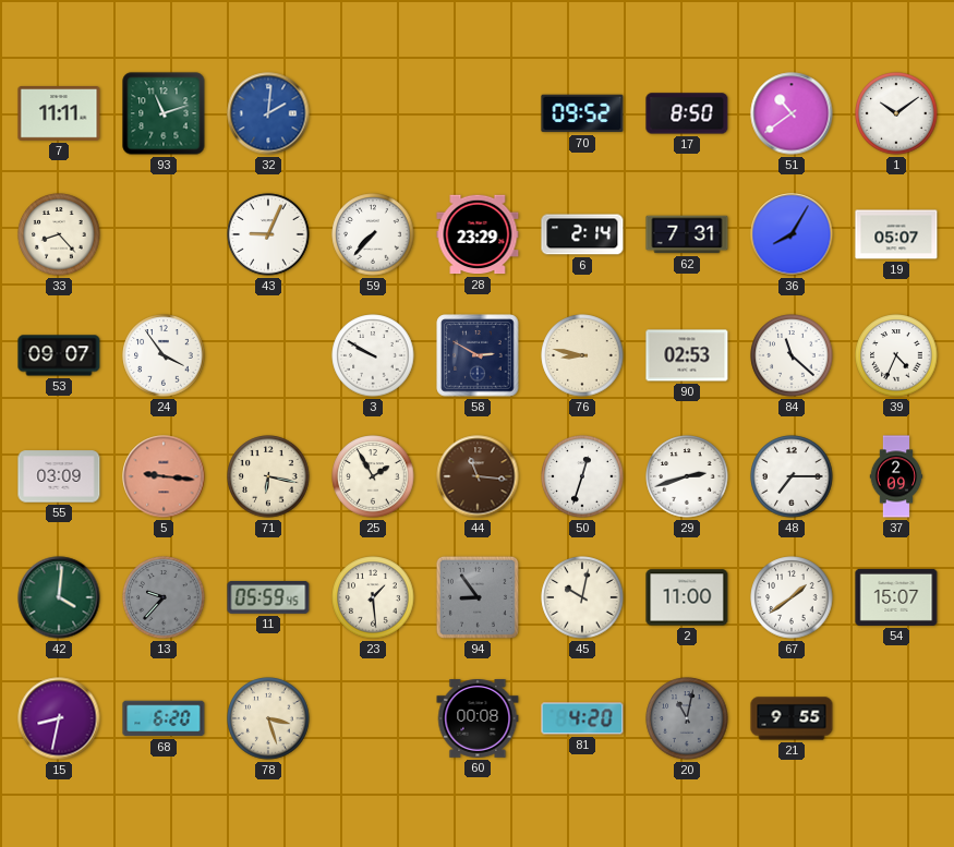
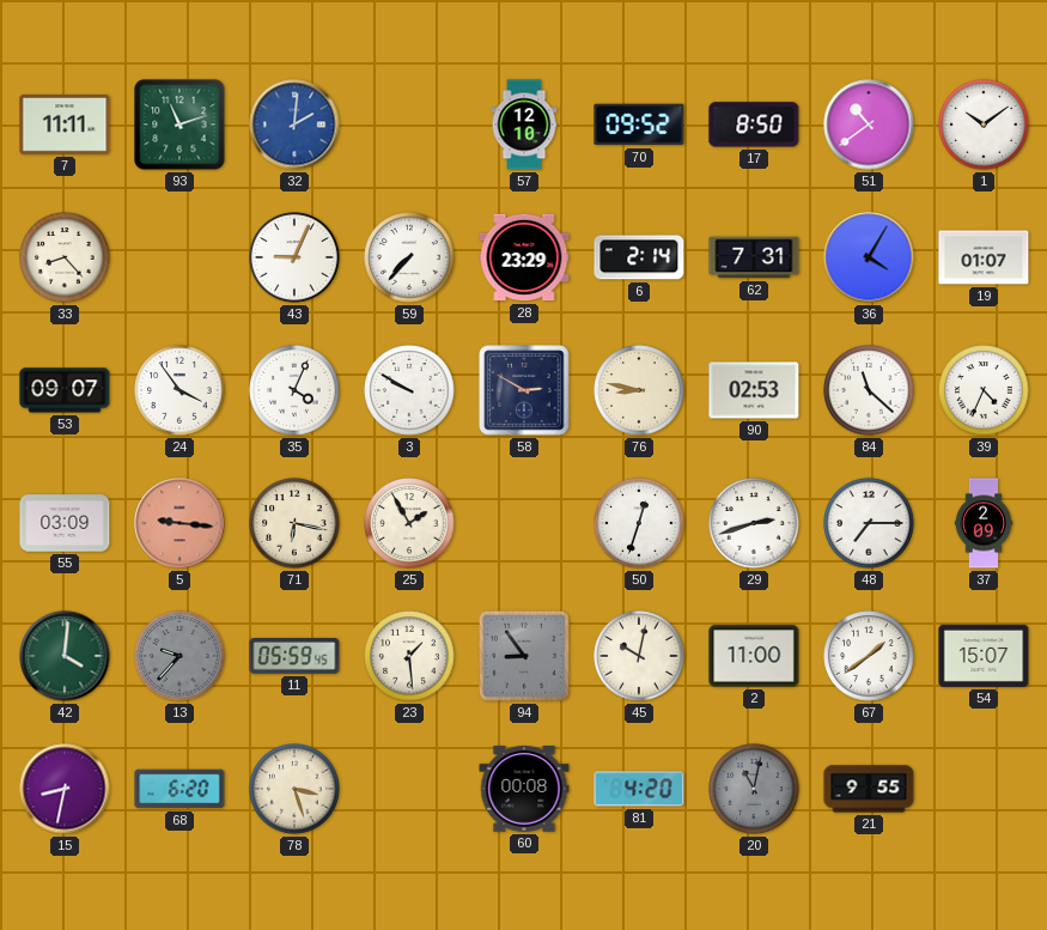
57: none -> 12:10 (524, 124)
36: 8:05 -> 4:05 (869, 257)
19: 05:07 -> 01:07 (984, 257)
35: none -> 4:04 (294, 390)
44: 11:16 -> none (478, 476)
